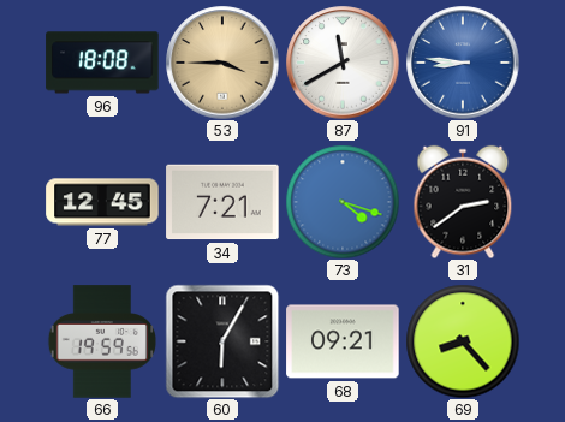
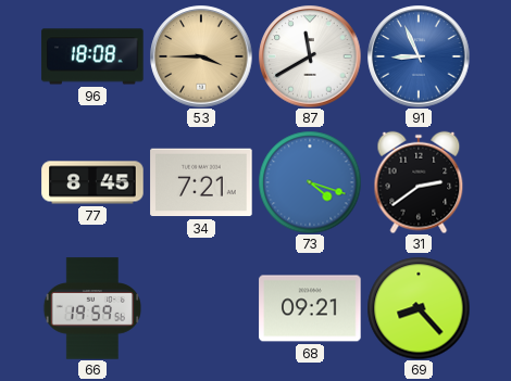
91: 8:46 -> 8:56 (419, 56)
77: 12:45 -> 8:45 (92, 182)
60: 6:05 -> none (222, 341)
